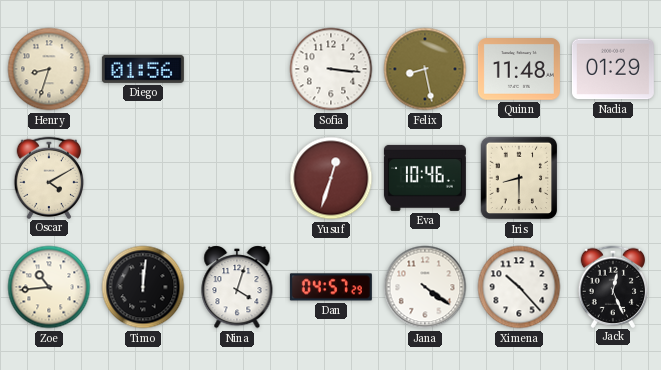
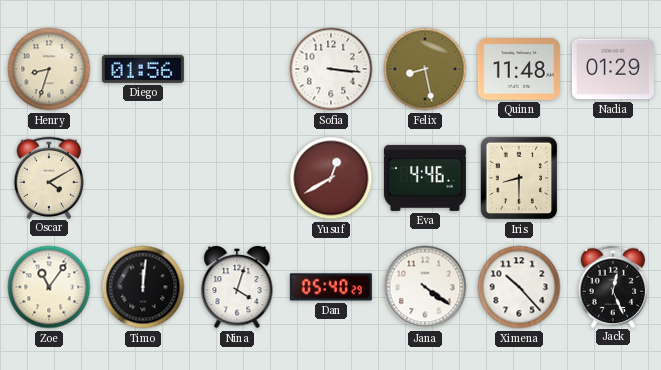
Yusuf: 12:33 -> 12:40 (331, 178)
Eva: 10:46 -> 4:46 (425, 178)
Zoe: 10:44 -> 11:06 (49, 287)
Dan: 04:57 -> 05:40 (331, 287)
